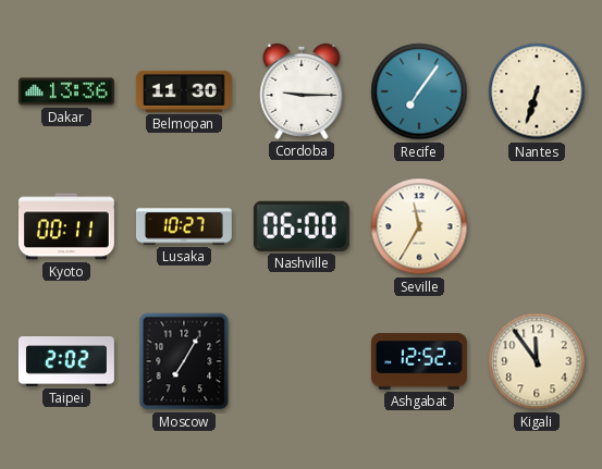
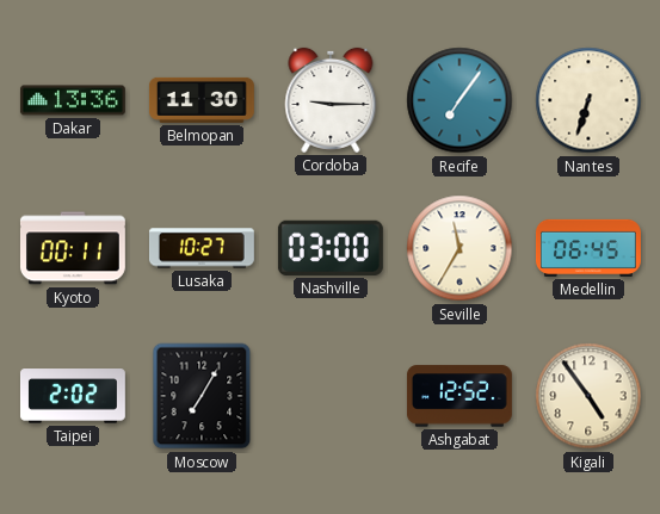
Nashville: 06:00 -> 03:00 (331, 248)
Medellin: none -> 06:45 (588, 248)
Kigali: 11:54 -> 4:54 (588, 396)
